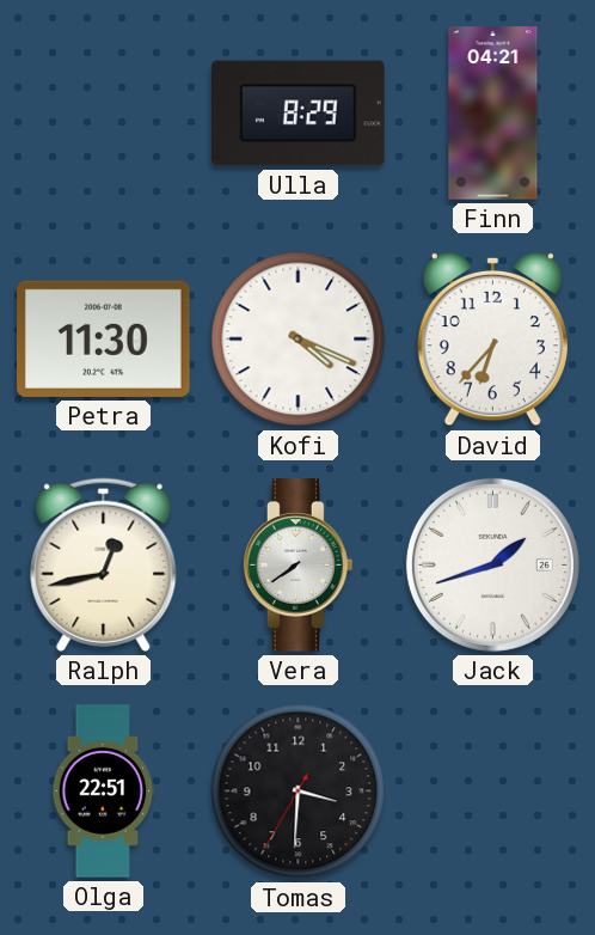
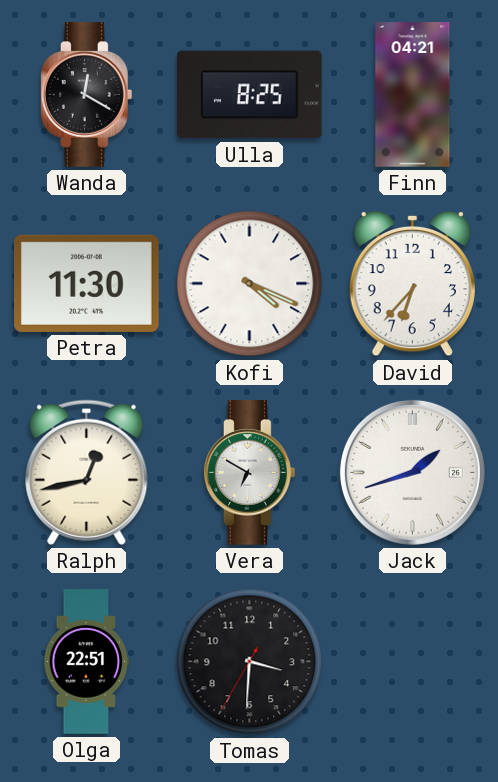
Wanda: none -> 12:20 (87, 95)
Ulla: 8:29 -> 8:25 (250, 95)
Vera: 7:39 -> 6:50 (250, 473)
